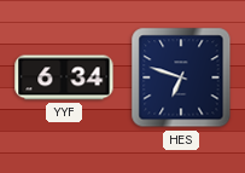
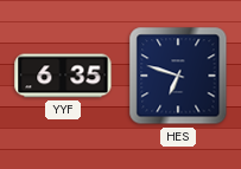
YYF: 6:34 -> 6:35 (63, 76)
